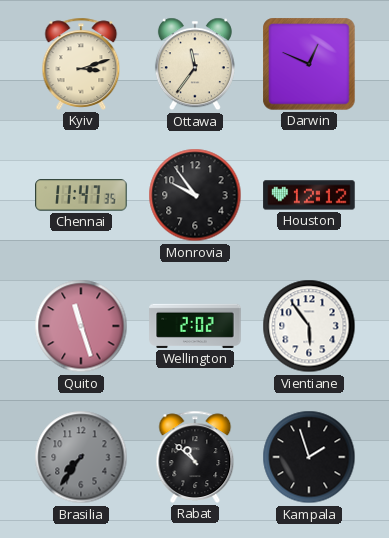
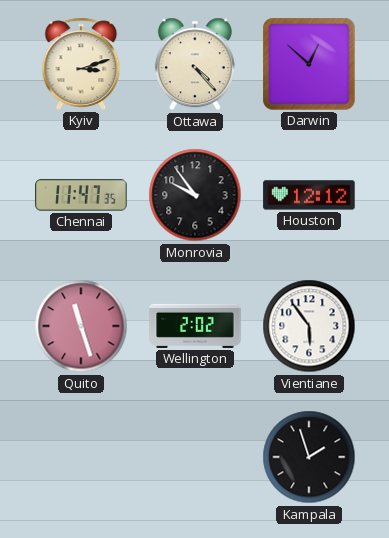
Ottawa: 11:36 -> 4:23 (195, 64)
Darwin: 12:49 -> 12:52 (309, 64)
Brasilia: 7:36 -> none (81, 457)
Rabat: 10:52 -> none (195, 457)
